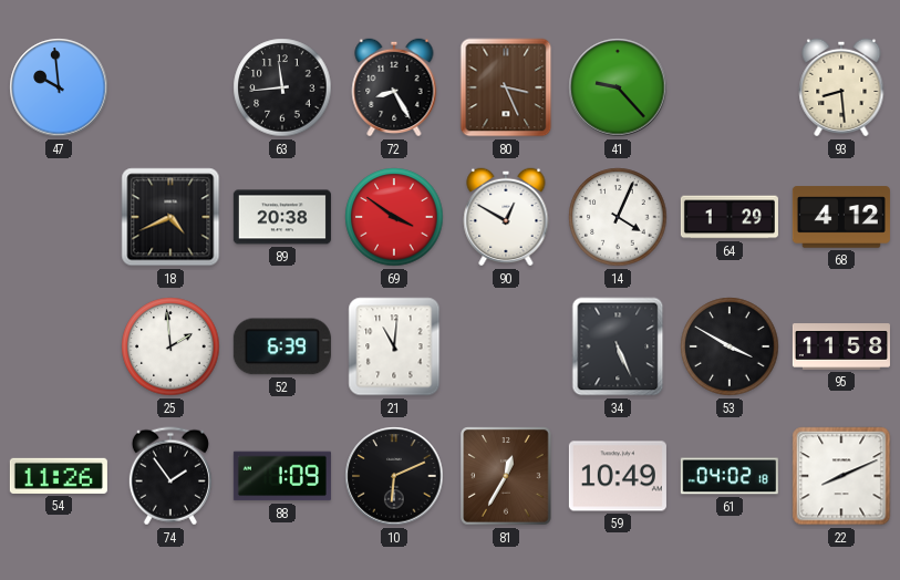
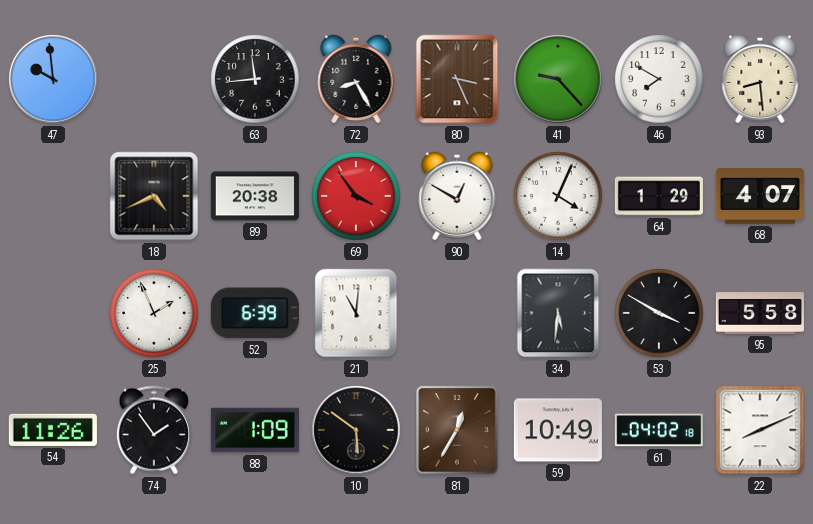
46: none -> 7:50 (659, 79)
69: 3:51 -> 3:54 (356, 196)
68: 4:12 -> 4:07 (760, 196)
25: 1:59 -> 1:56 (154, 313)
34: 5:26 -> 5:31 (558, 313)
95: 11:58 -> 5:58 (760, 313)
10: 6:11 -> 5:51 (356, 430)
